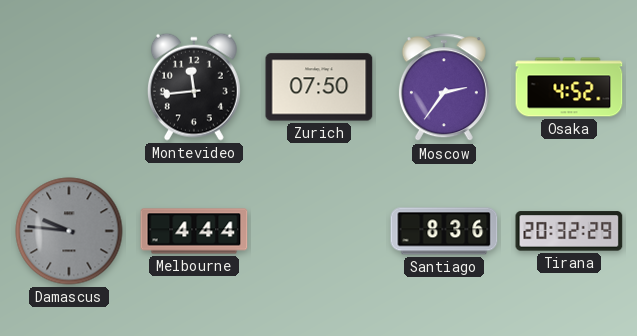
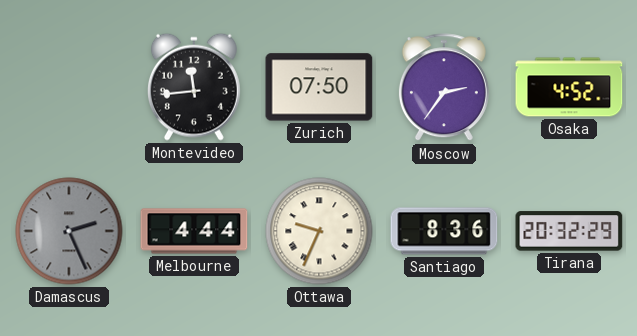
Damascus: 9:46 -> 2:26 (69, 231)
Ottawa: none -> 9:34 (319, 231)
